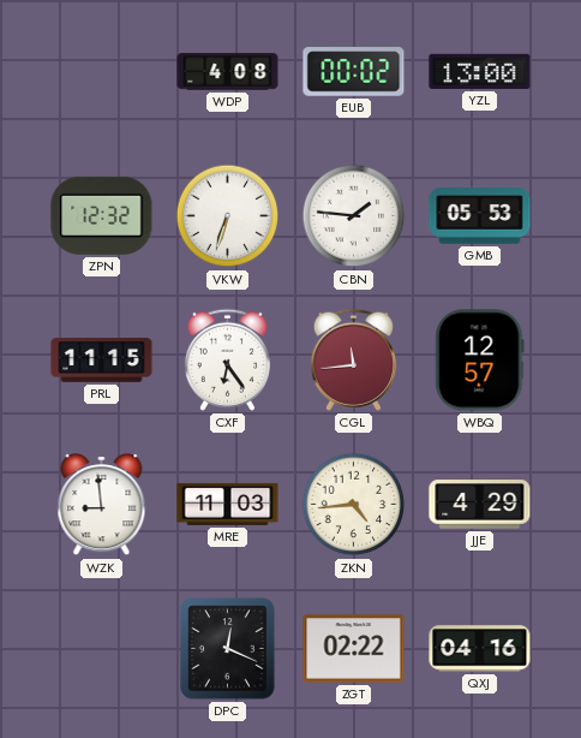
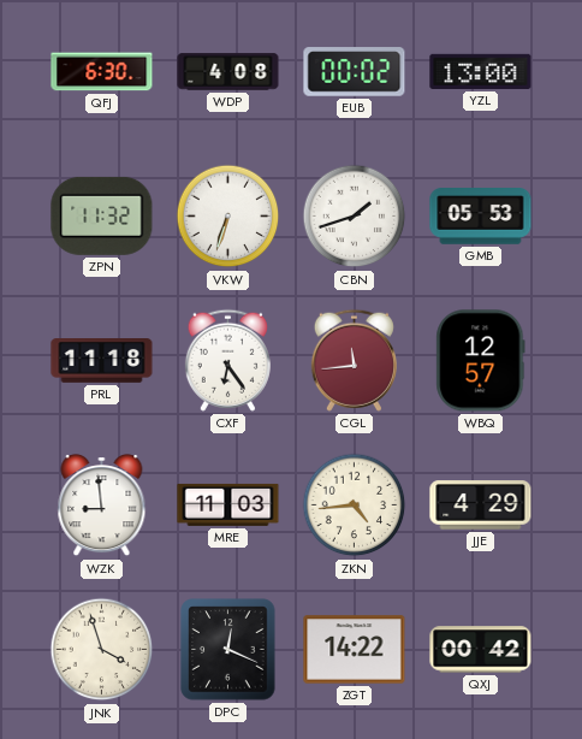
QFJ: none -> 6:30 (102, 72)
ZPN: 12:32 -> 11:32 (102, 215)
CBN: 1:46 -> 1:42 (355, 217)
PRL: 11:15 -> 11:18 (102, 361)
JNK: none -> 3:57 (102, 650)
ZGT: 02:22 -> 14:22 (355, 650)
QXJ: 04:16 -> 00:42 (481, 650)
